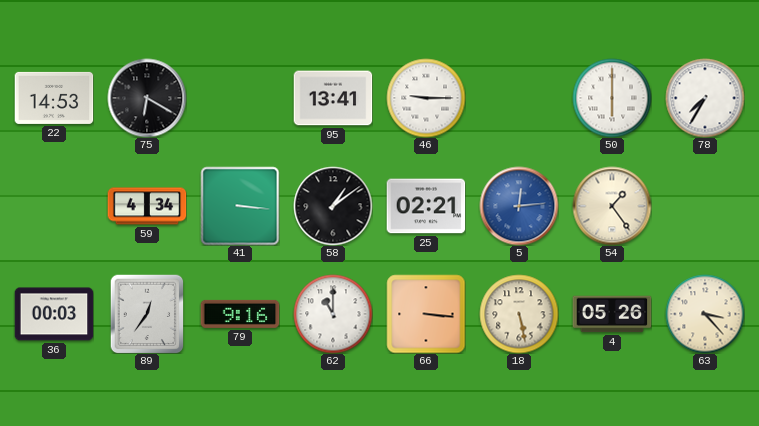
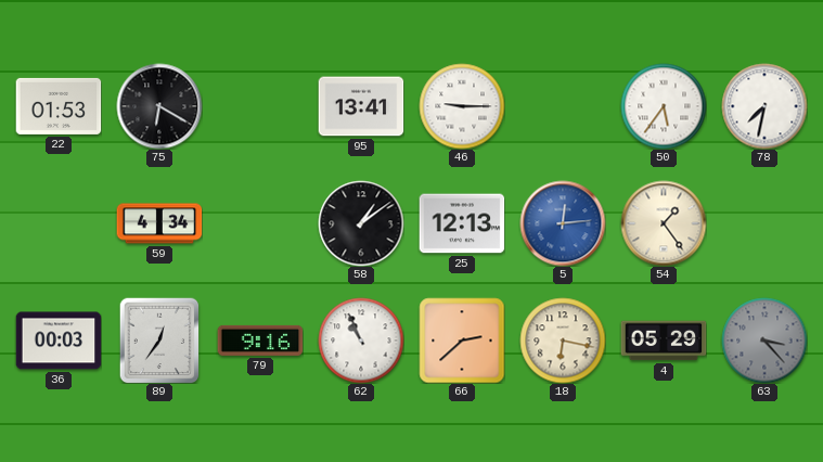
22: 14:53 -> 01:53 (59, 106)
50: 6:00 -> 5:36 (664, 106)
78: 7:35 -> 7:32 (764, 106)
41: 3:16 -> none (240, 206)
25: 02:21 -> 12:13 (462, 223)
62: 11:00 -> 10:56 (361, 341)
66: 3:16 -> 2:38 (462, 341)
18: 5:28 -> 6:17 (563, 341)
4: 05:26 -> 05:29 (664, 341)
63 dial: cream -> grey (764, 341)
